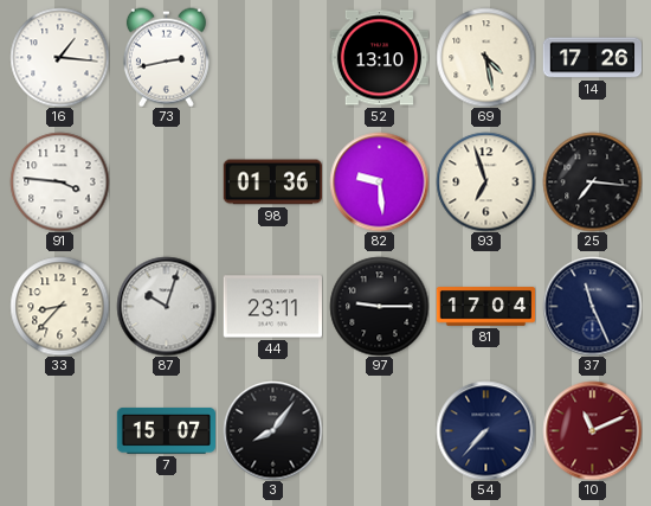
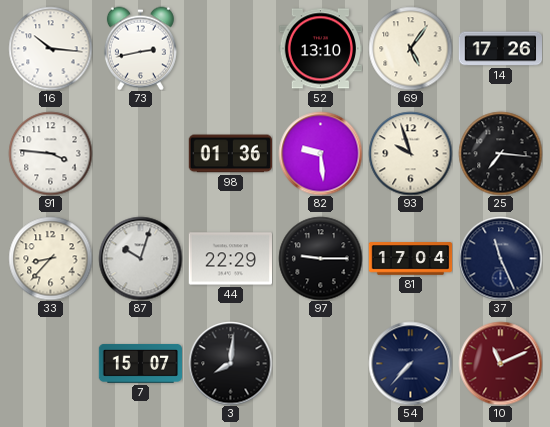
16: 1:16 -> 10:16 (50, 48)
69: 4:28 -> 5:06 (410, 48)
93: 6:57 -> 9:57 (410, 153)
44: 23:11 -> 22:29 (230, 259)
3: 8:06 -> 8:01 (230, 363)
